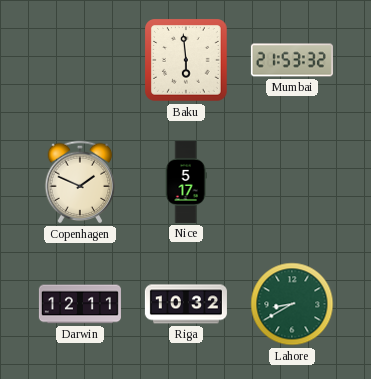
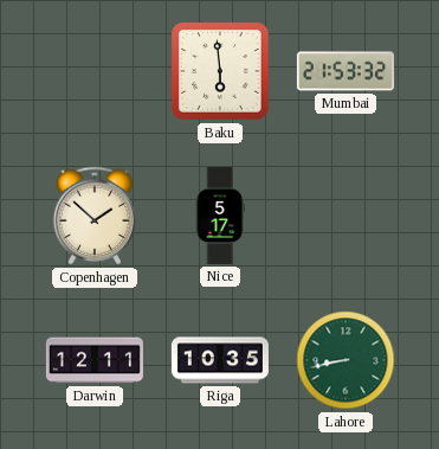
Copenhagen: 1:49 -> 1:52 (95, 216)
Riga: 10:32 -> 10:35 (220, 360)
Lahore: 8:40 -> 8:43 (346, 360)
